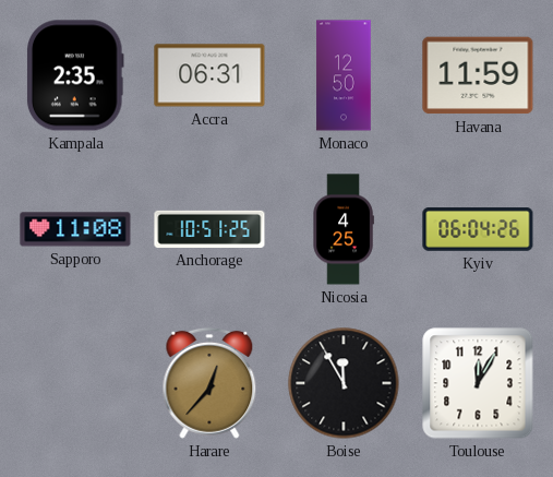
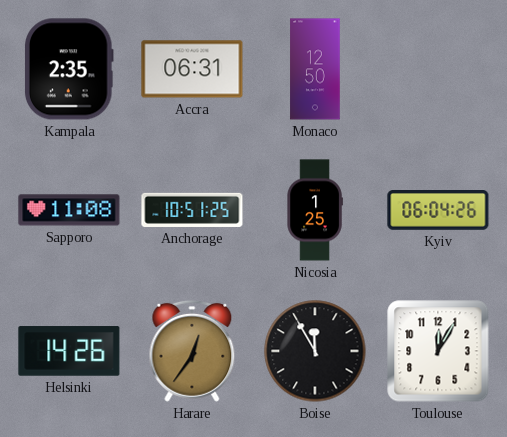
Havana: 11:59 -> none (478, 75)
Nicosia: 4:25 -> 1:25 (315, 210)
Helsinki: none -> 14:26 (69, 351)
Harare: 12:37 -> 12:36 (192, 351)
